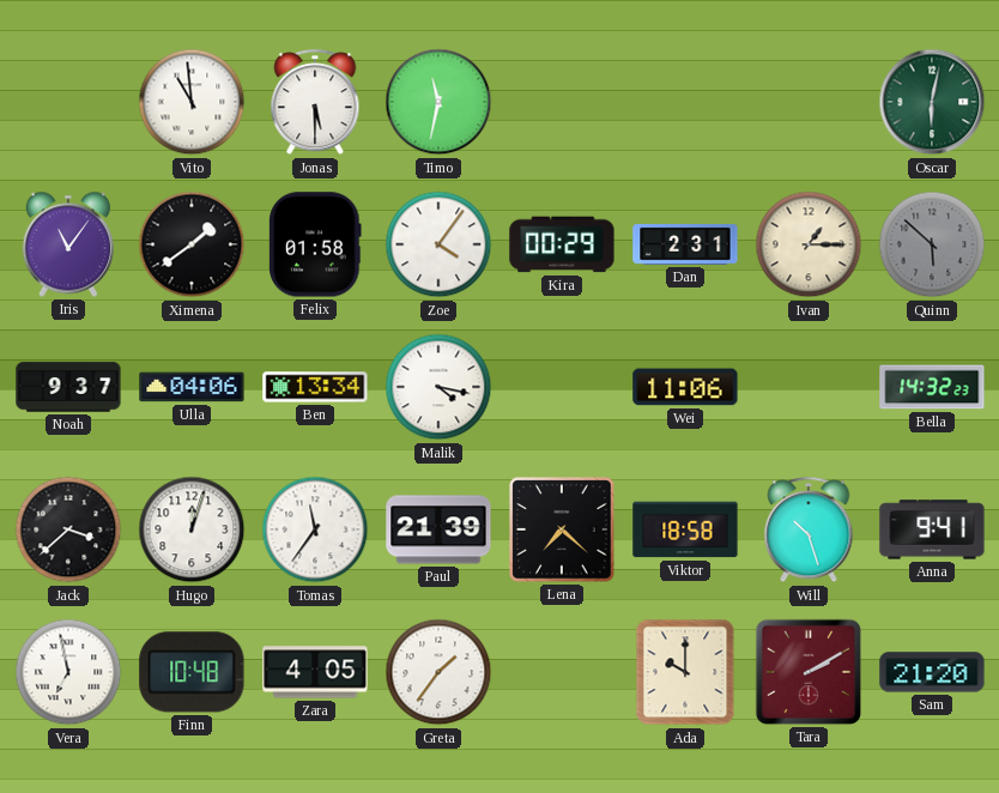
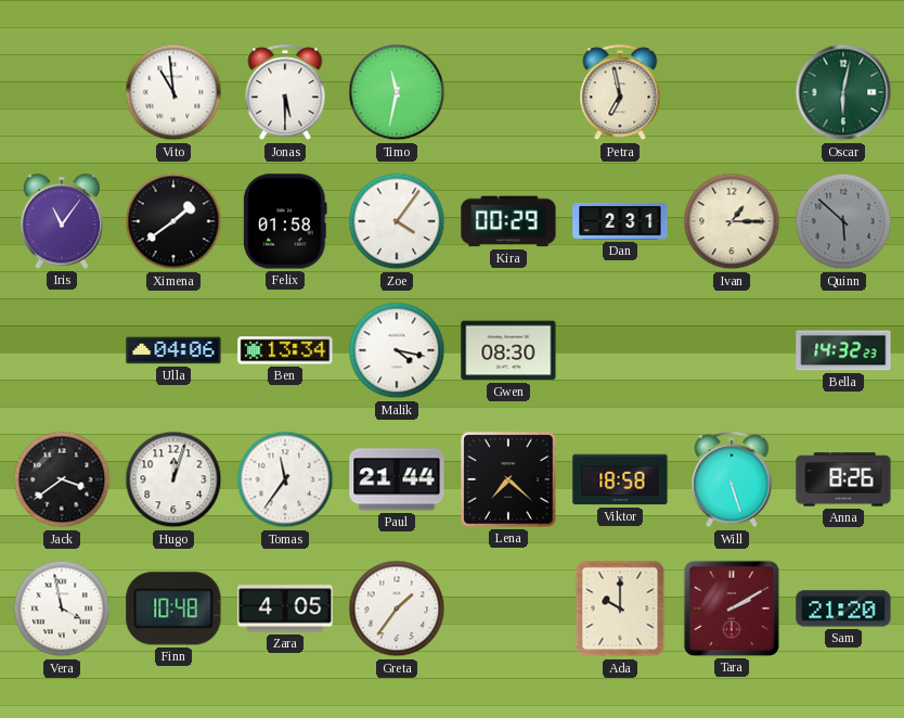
Petra: none -> 6:58 (620, 93)
Noah: 9:37 -> none (68, 387)
Gwen: none -> 08:30 (508, 350)
Wei: 11:06 -> none (685, 387)
Jack: 3:38 -> 3:39 (62, 479)
Paul: 21:39 -> 21:44 (397, 479)
Will: 10:27 -> 5:27 (732, 480)
Anna: 9:41 -> 8:26 (843, 479)
Vera: 6:58 -> 3:58 (62, 608)
